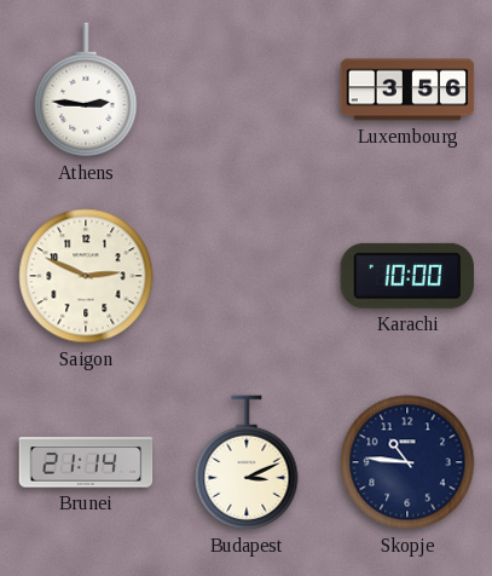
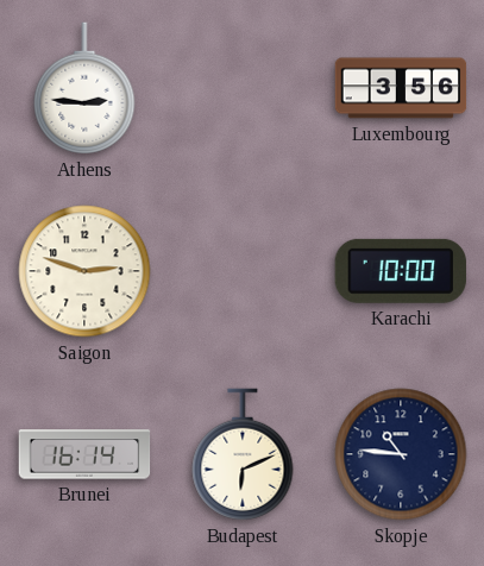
Saigon: 2:49 -> 2:48 (84, 271)
Brunei: 21:14 -> 16:14 (84, 454)
Budapest: 3:11 -> 6:11 (243, 454)
